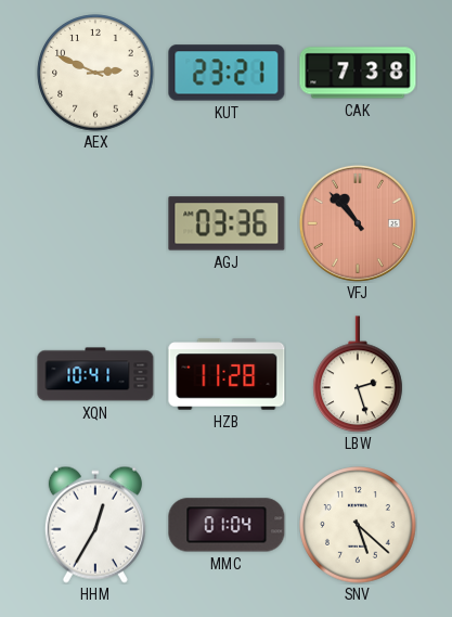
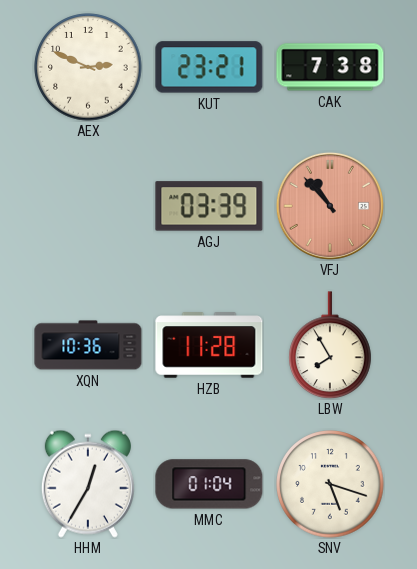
AGJ: 03:36 -> 03:39 (209, 206)
XQN: 10:41 -> 10:36 (88, 345)
LBW: 2:27 -> 7:55 (330, 345)
SNV: 5:22 -> 5:18 (330, 484)
